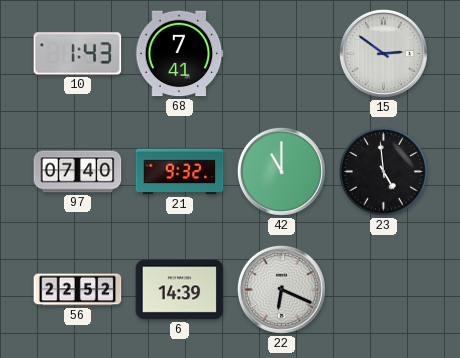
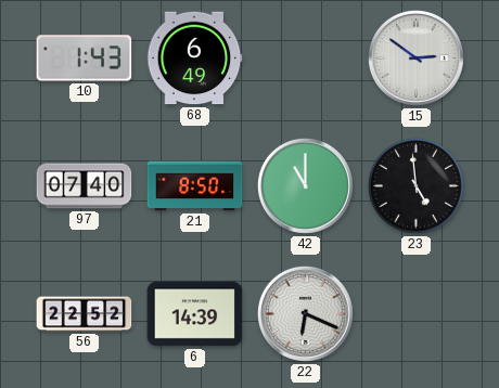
68: 7:41 -> 6:49 (194, 59)
21: 9:32 -> 8:50 (195, 186)
